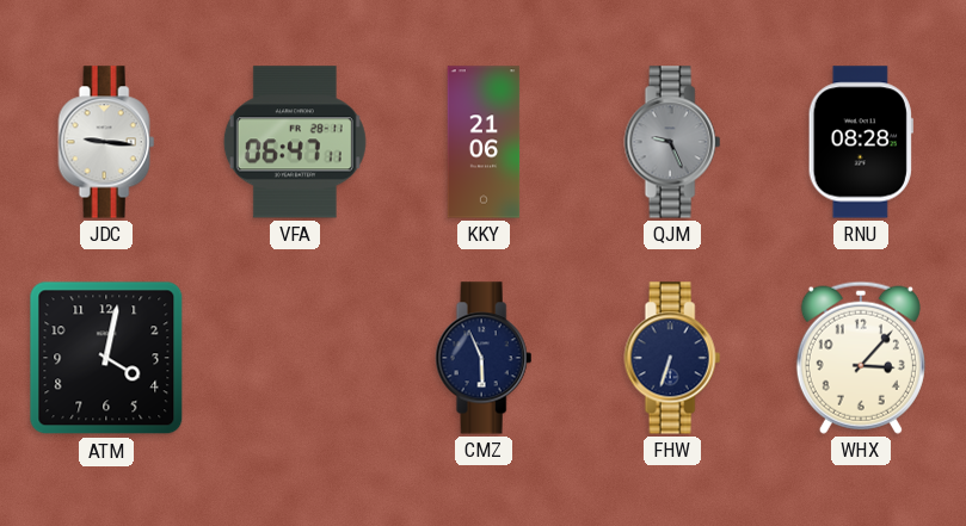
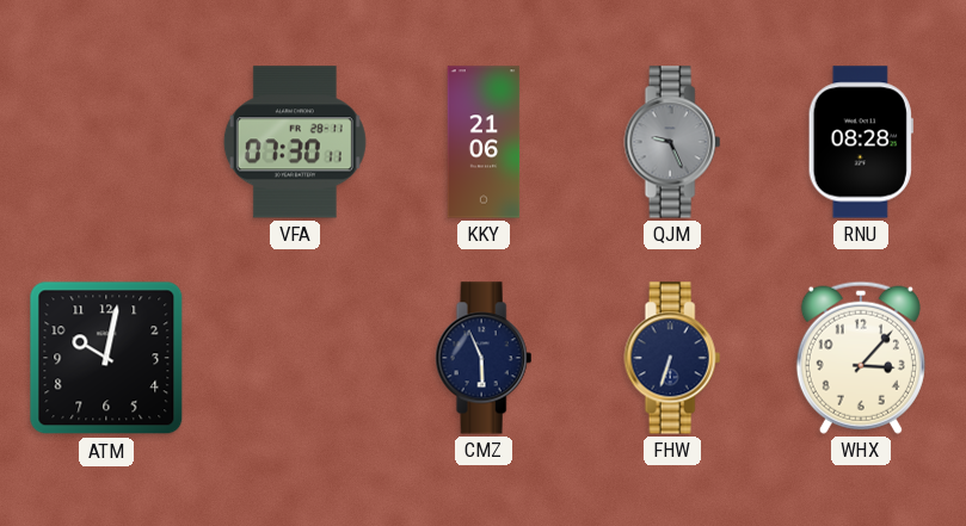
JDC: 9:16 -> none (106, 142)
VFA: 06:47 -> 07:30 (295, 142)
ATM: 4:02 -> 10:02 (106, 358)
